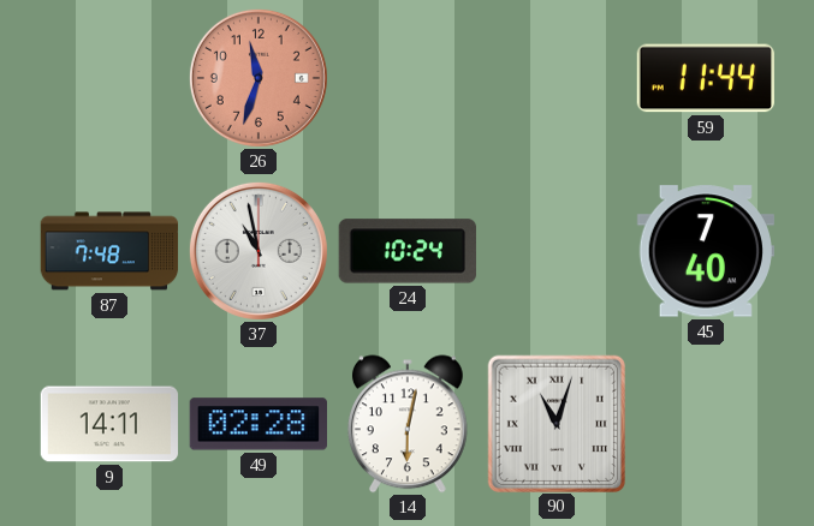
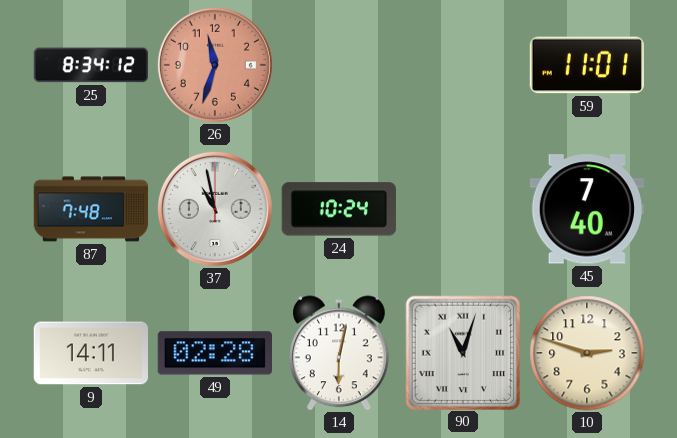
25: none -> 8:34 (90, 65)
59: 11:44 -> 11:01 (586, 65)
10: none -> 2:48 (587, 353)
